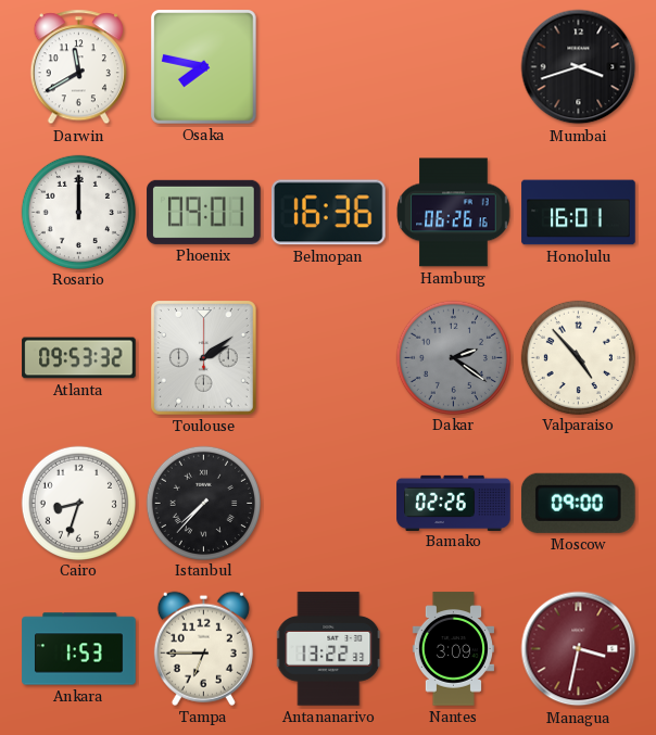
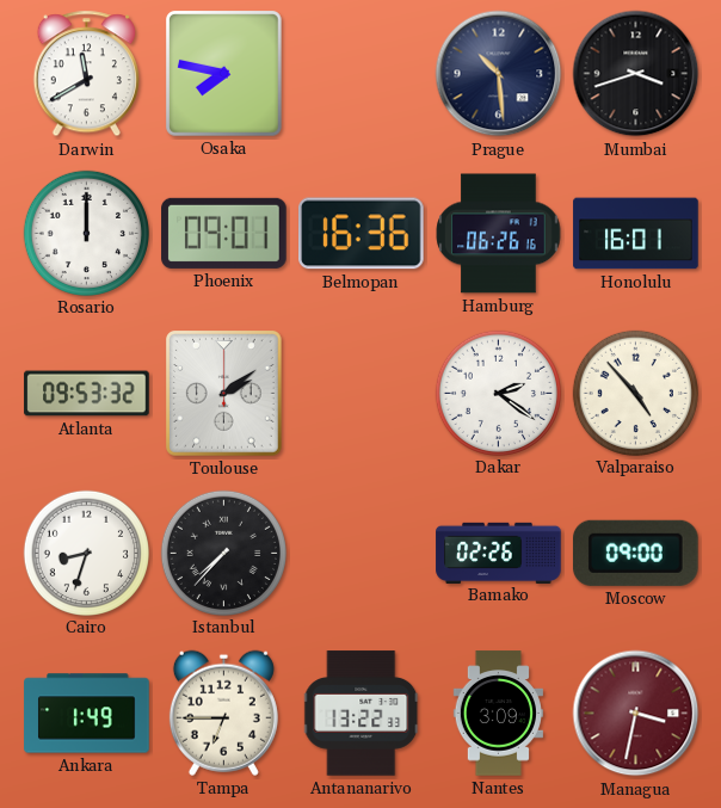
Prague: none -> 10:29 (499, 74)
Dakar dial: grey -> white (498, 393)
Ankara: 1:53 -> 1:49 (87, 714)
